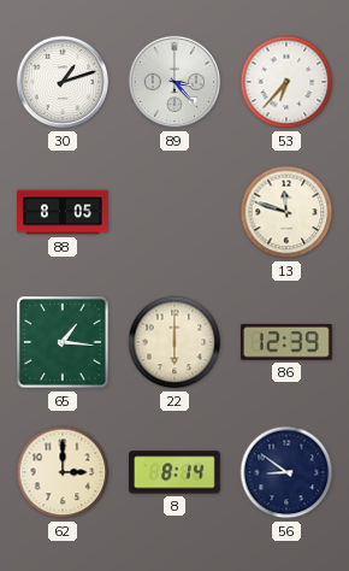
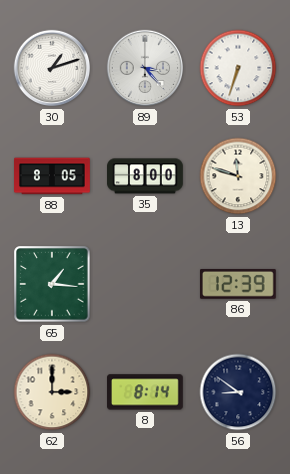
53: 6:37 -> 6:33 (238, 68)
35: none -> 8:00 (146, 176)
22: 6:00 -> none (174, 342)
